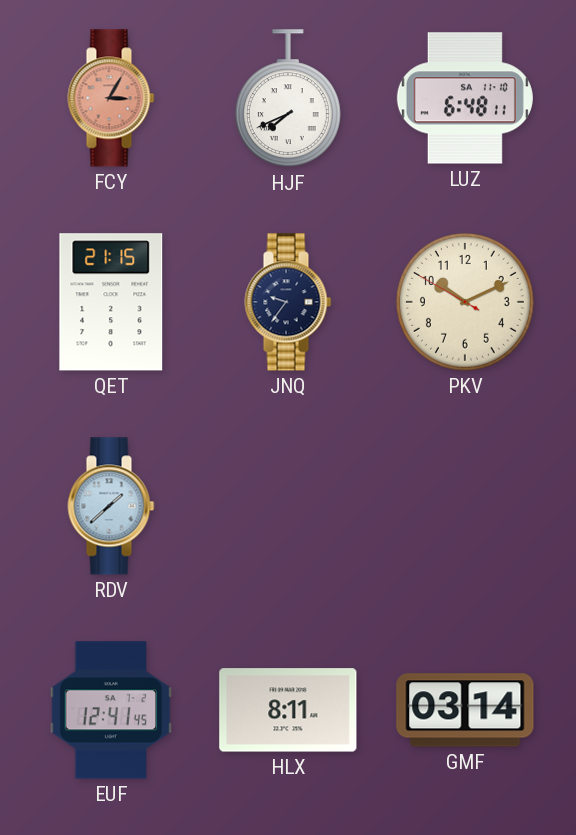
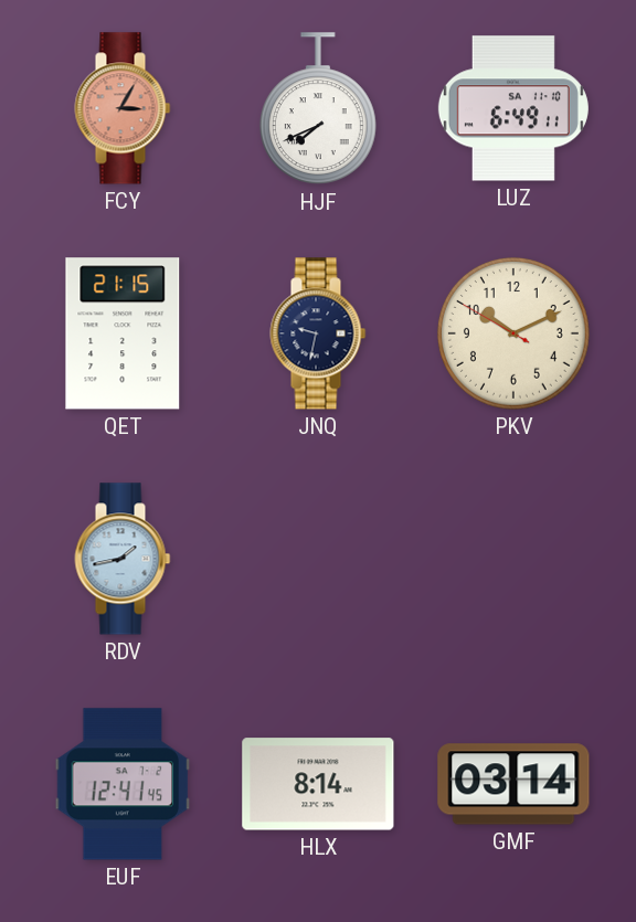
LUZ: 6:48 -> 6:49 (513, 108)
JNQ: 9:36 -> 9:32 (318, 333)
RDV: 1:38 -> 1:43 (123, 559)
HLX: 8:11 -> 8:14 (318, 784)
